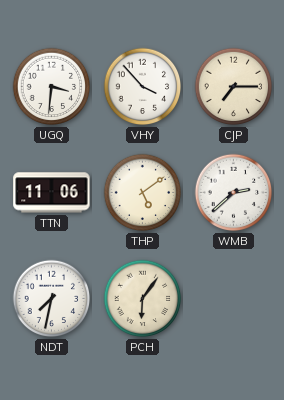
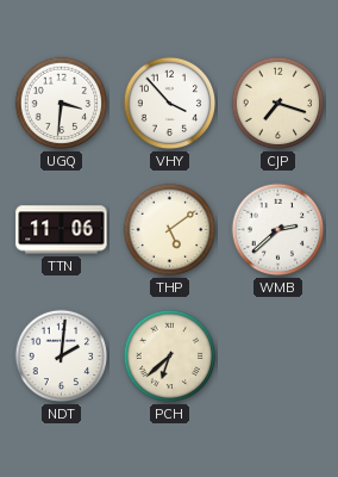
CJP: 7:15 -> 7:18 (278, 104)
NDT: 7:32 -> 2:01 (62, 357)
PCH: 6:06 -> 6:38 (170, 357)
